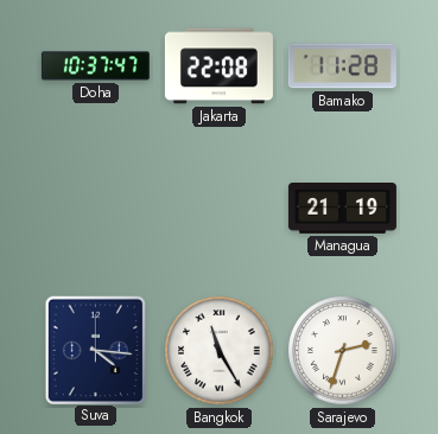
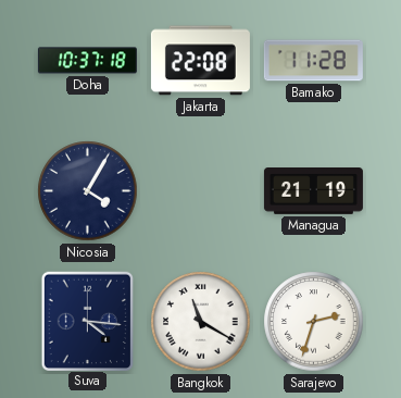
Doha: 10:37:47 -> 10:37:18 (87, 61)
Nicosia: none -> 4:05 (88, 191)
Bangkok: 11:25 -> 11:20 (201, 322)
